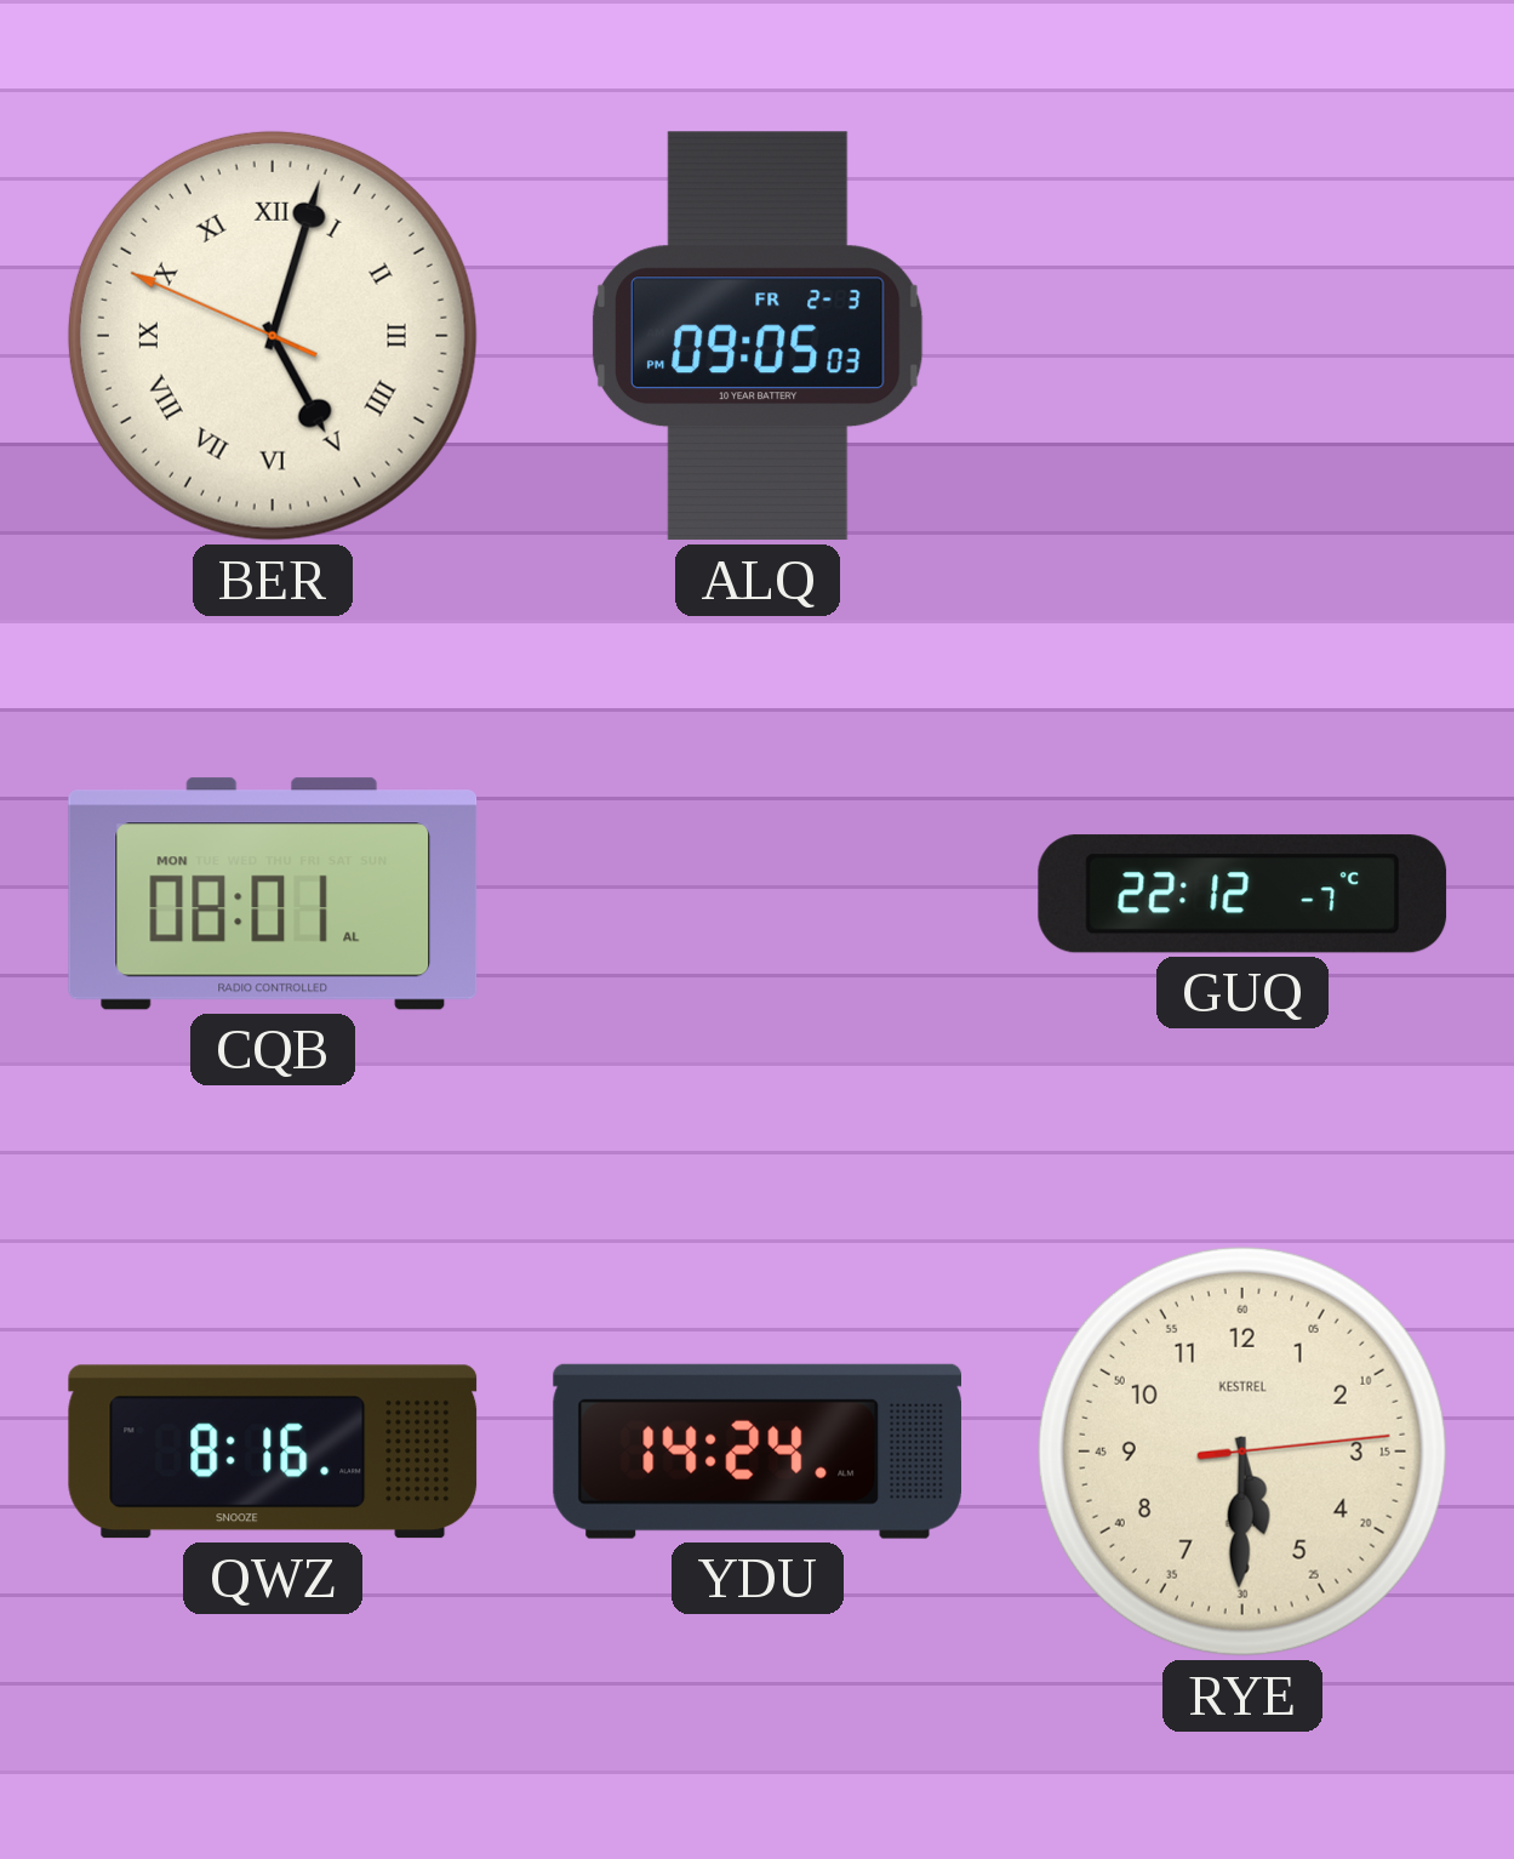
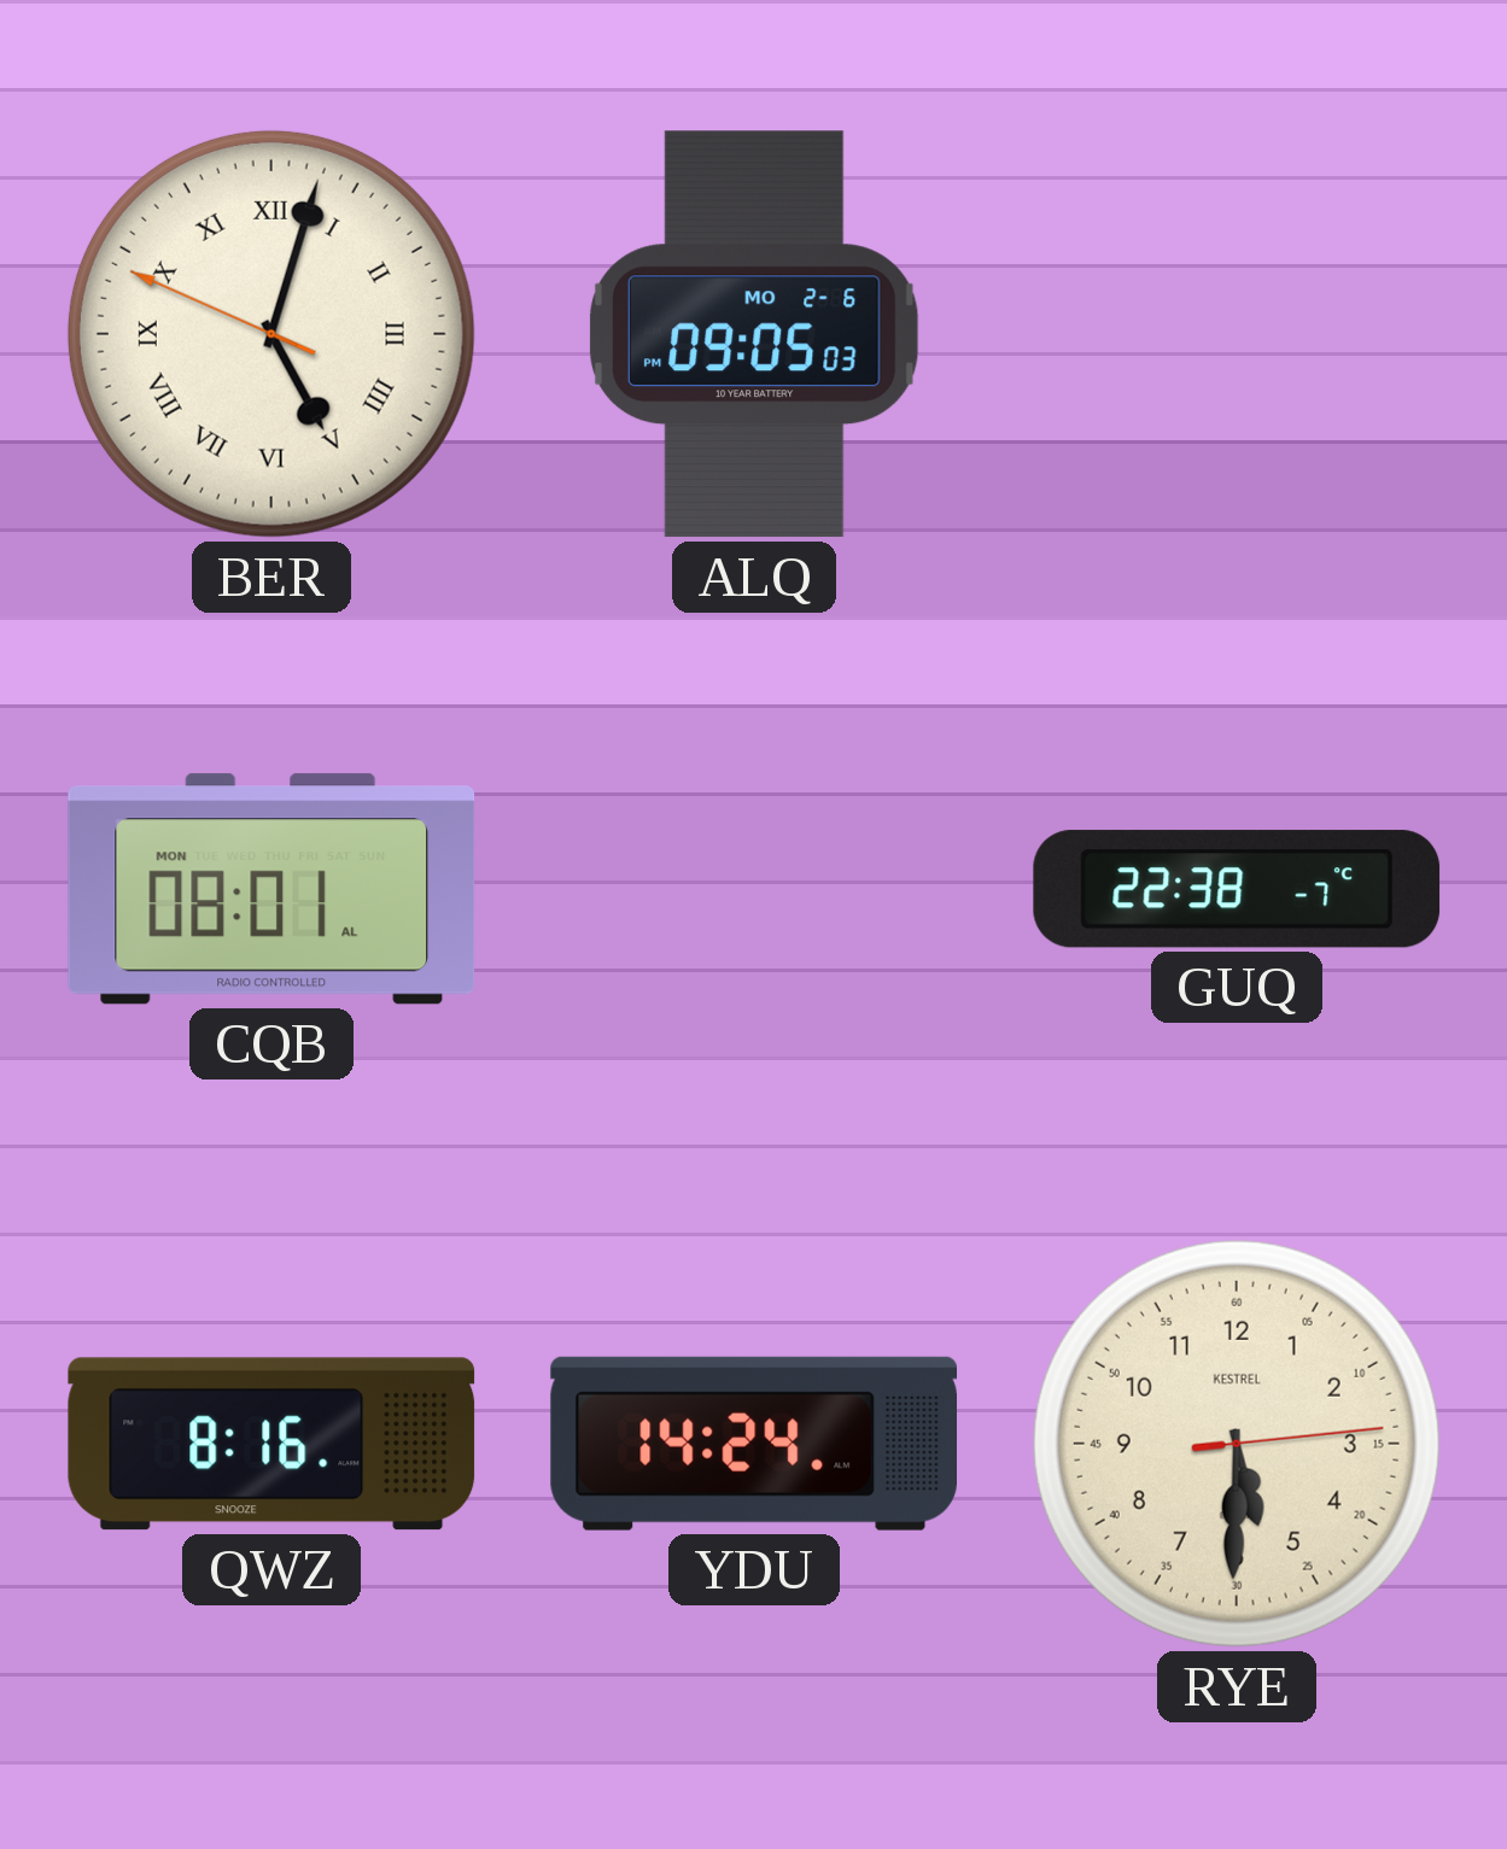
ALQ date: FR 2-3 -> MO 2-6 (754, 334)
GUQ: 22:12 -> 22:38 (1237, 889)
